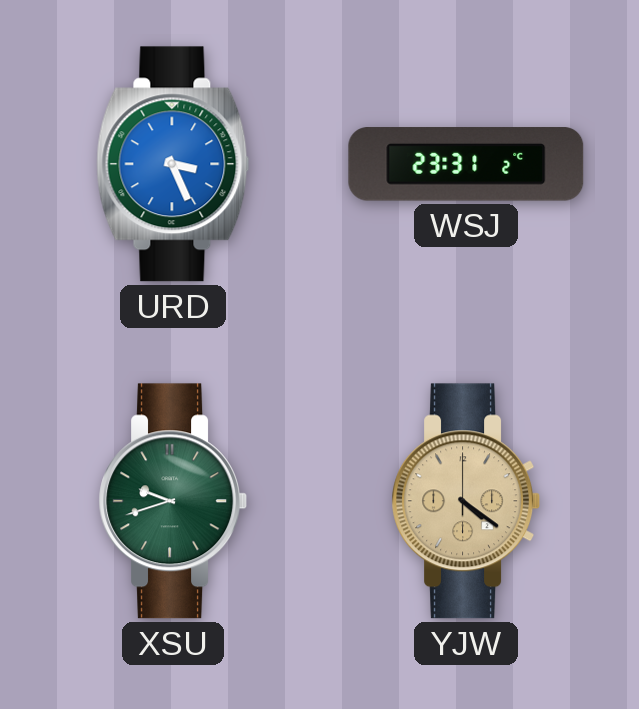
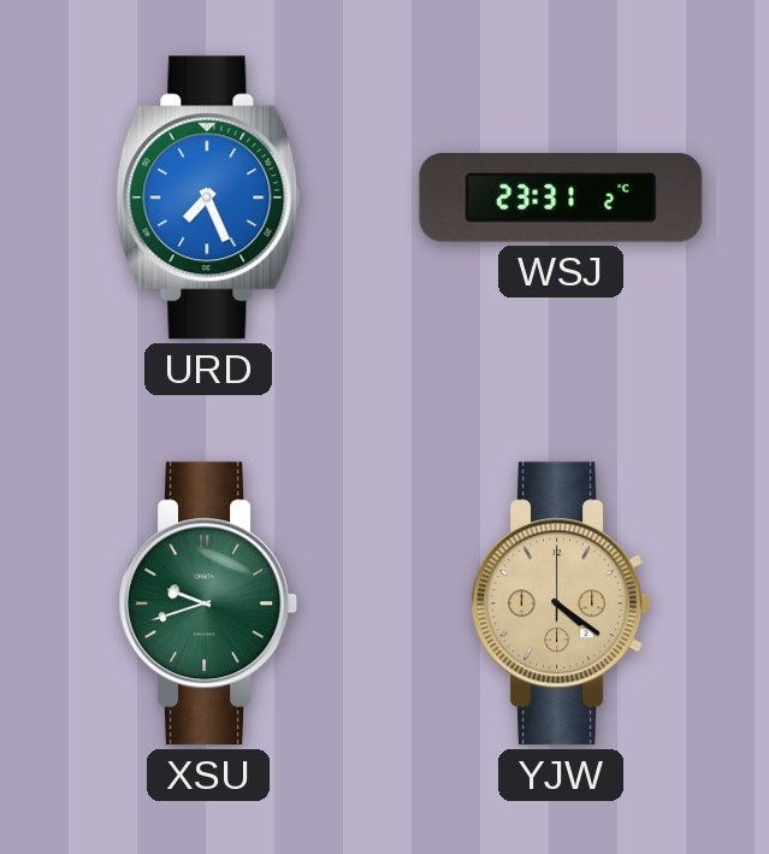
URD: 3:26 -> 7:26 (208, 198)
